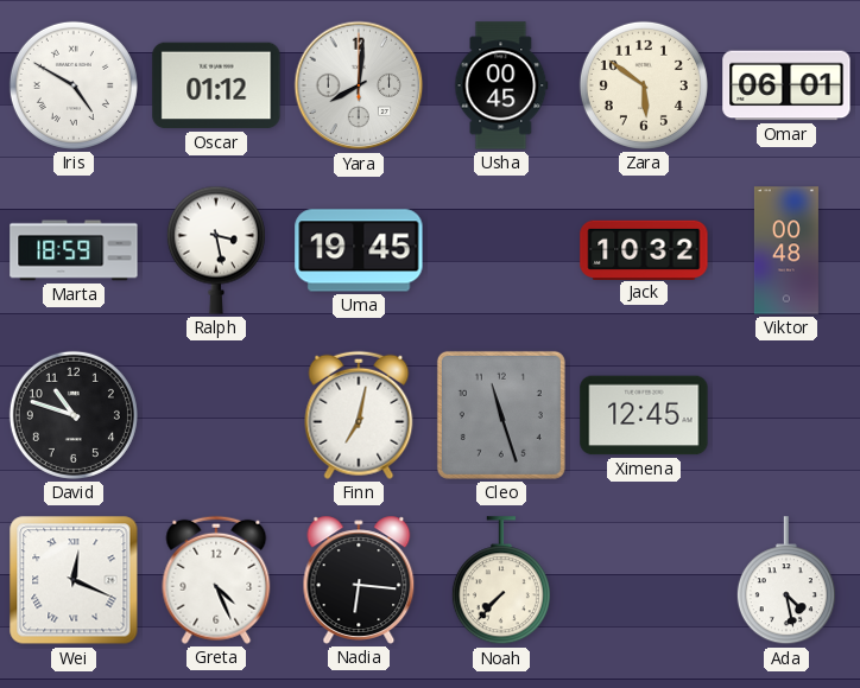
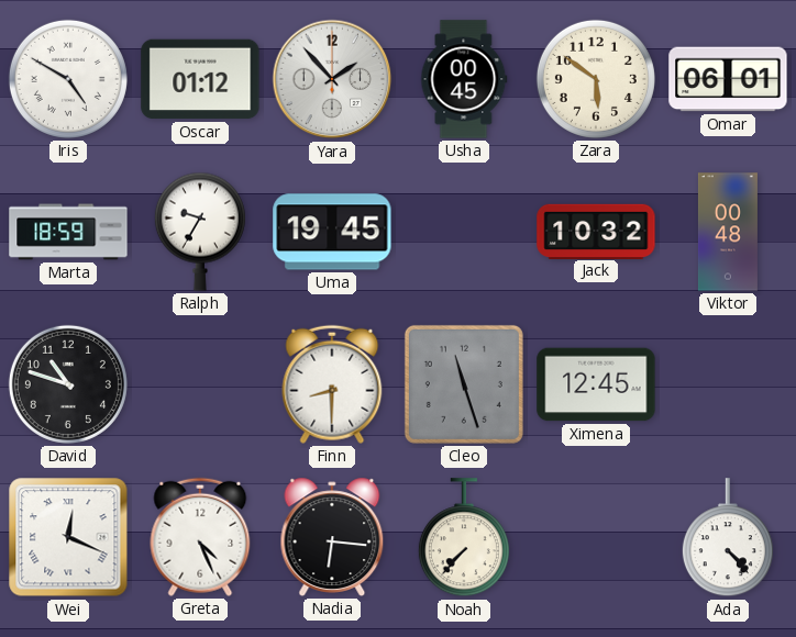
Yara: 8:01 -> 1:53 (332, 79)
Ralph: 3:28 -> 9:35 (200, 232)
Finn: 7:02 -> 8:30 (332, 384)
Ada: 4:28 -> 4:23 (728, 538)
